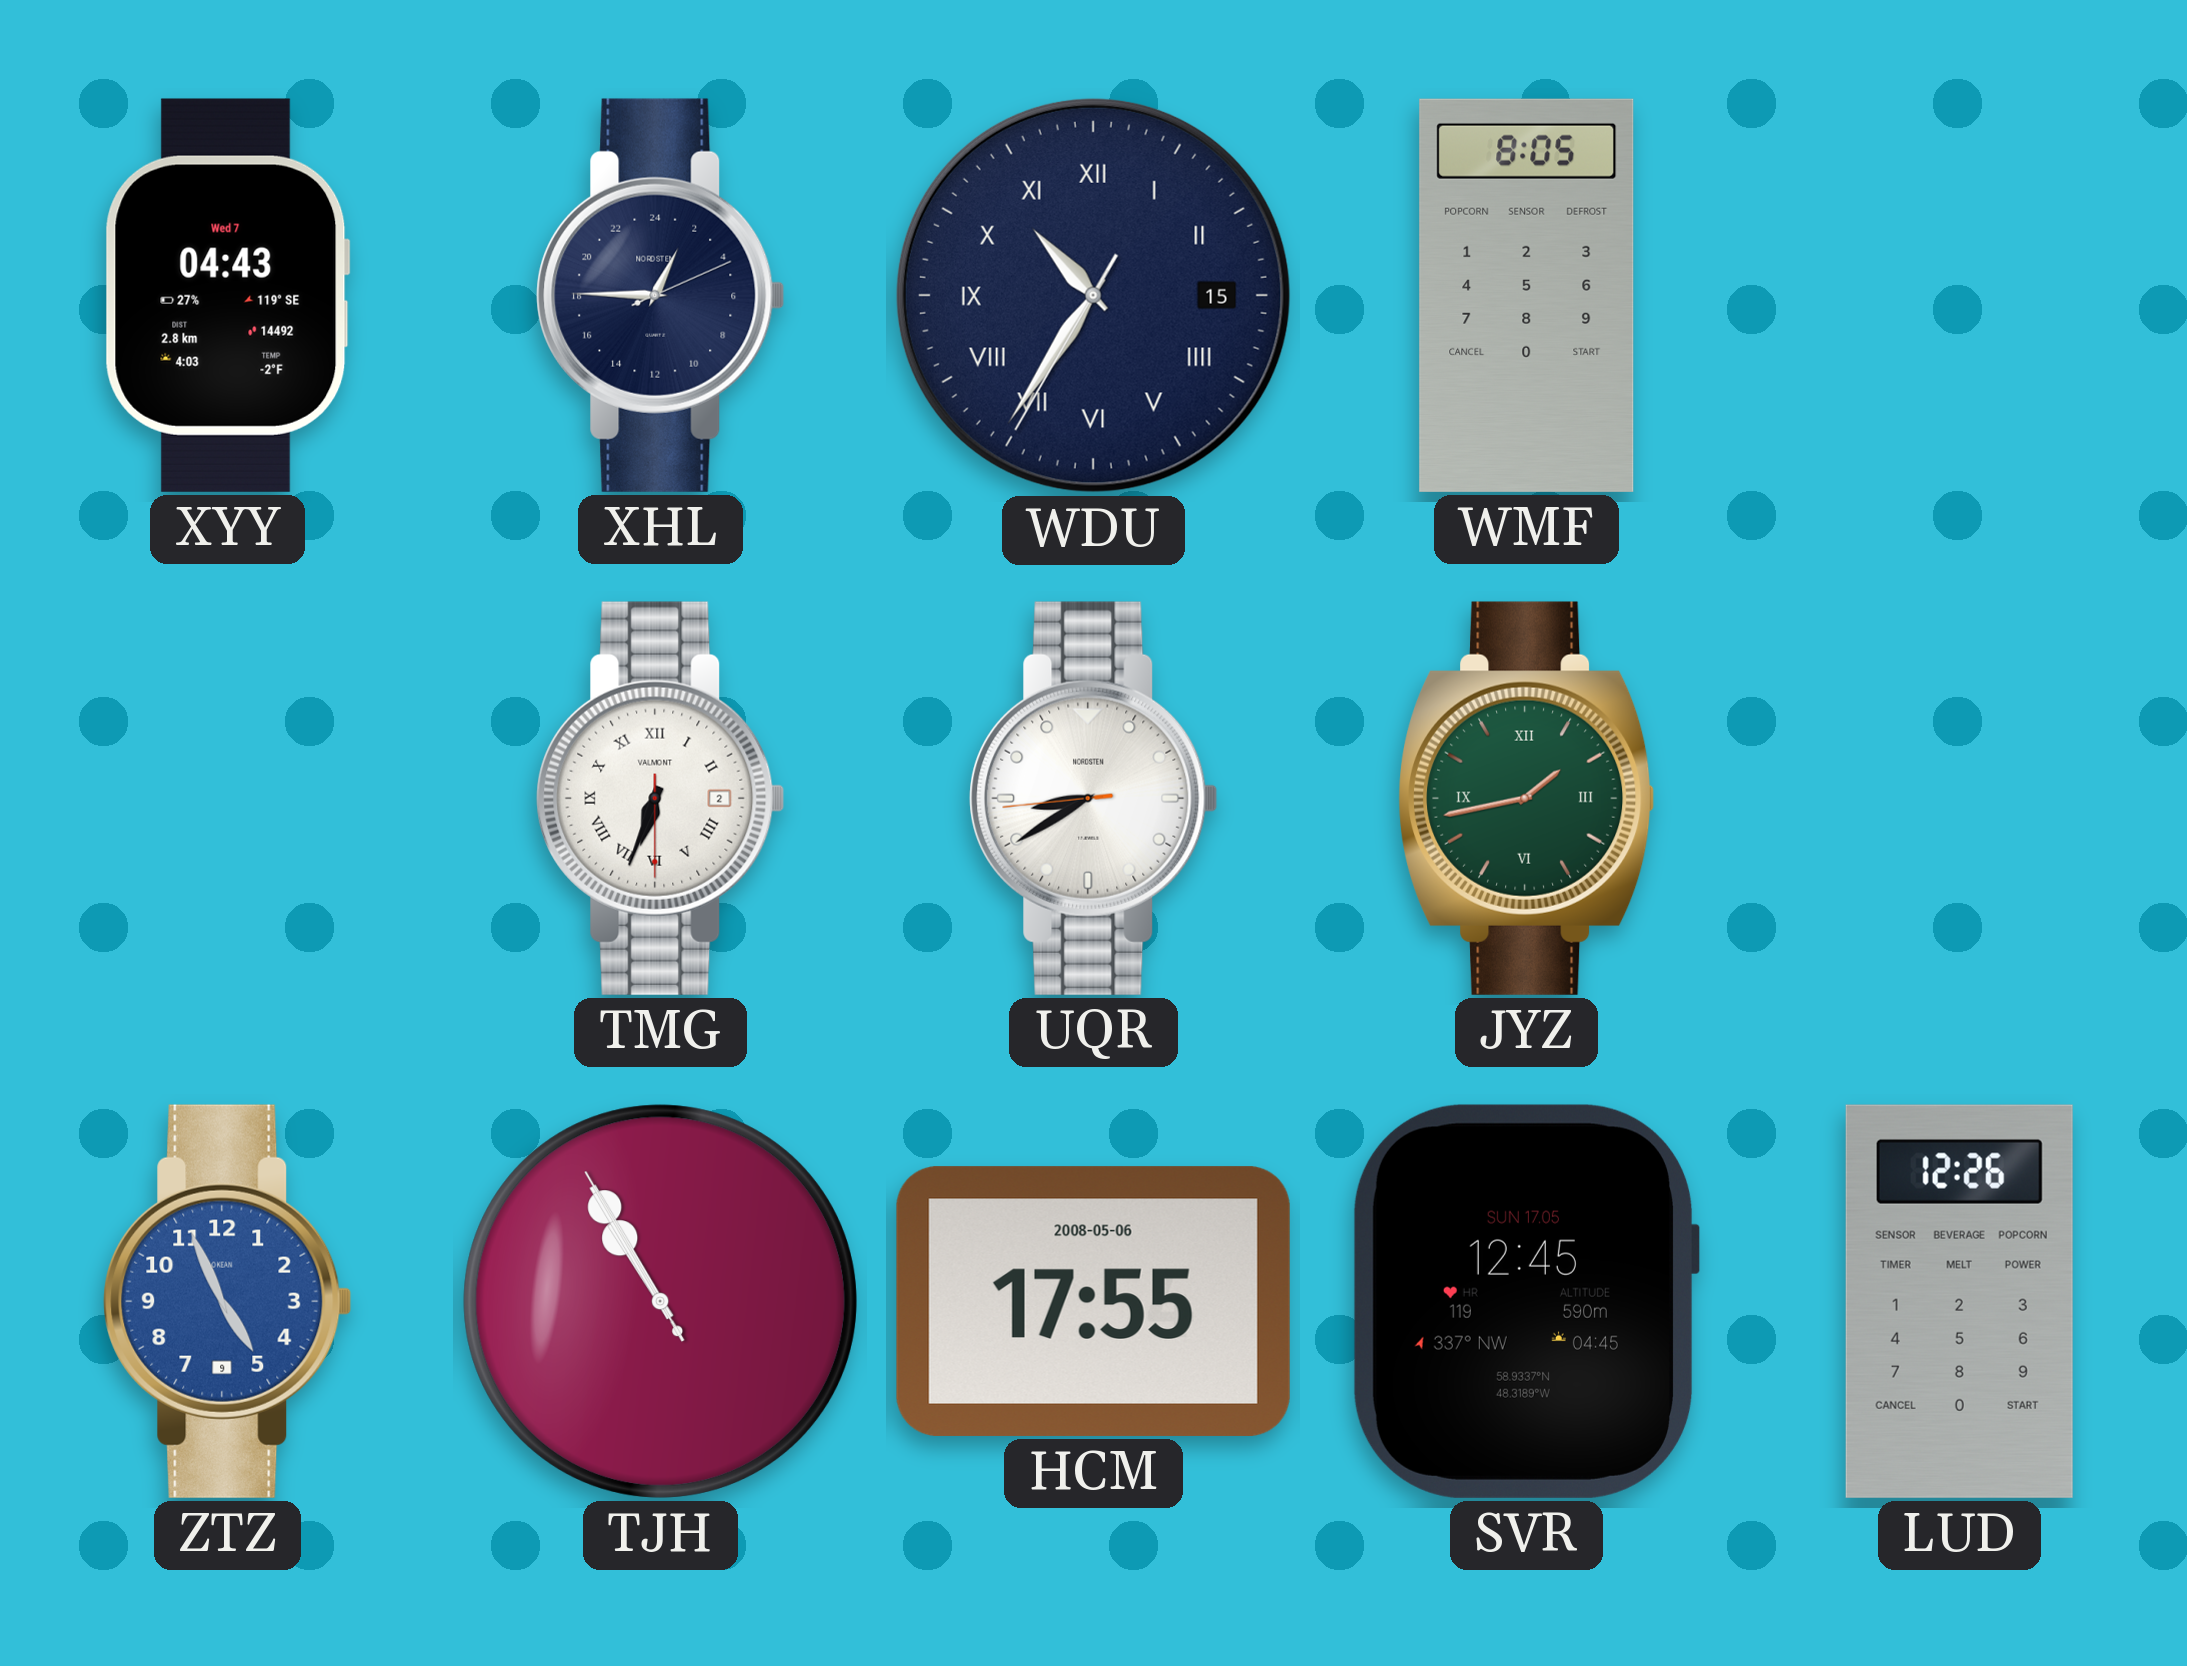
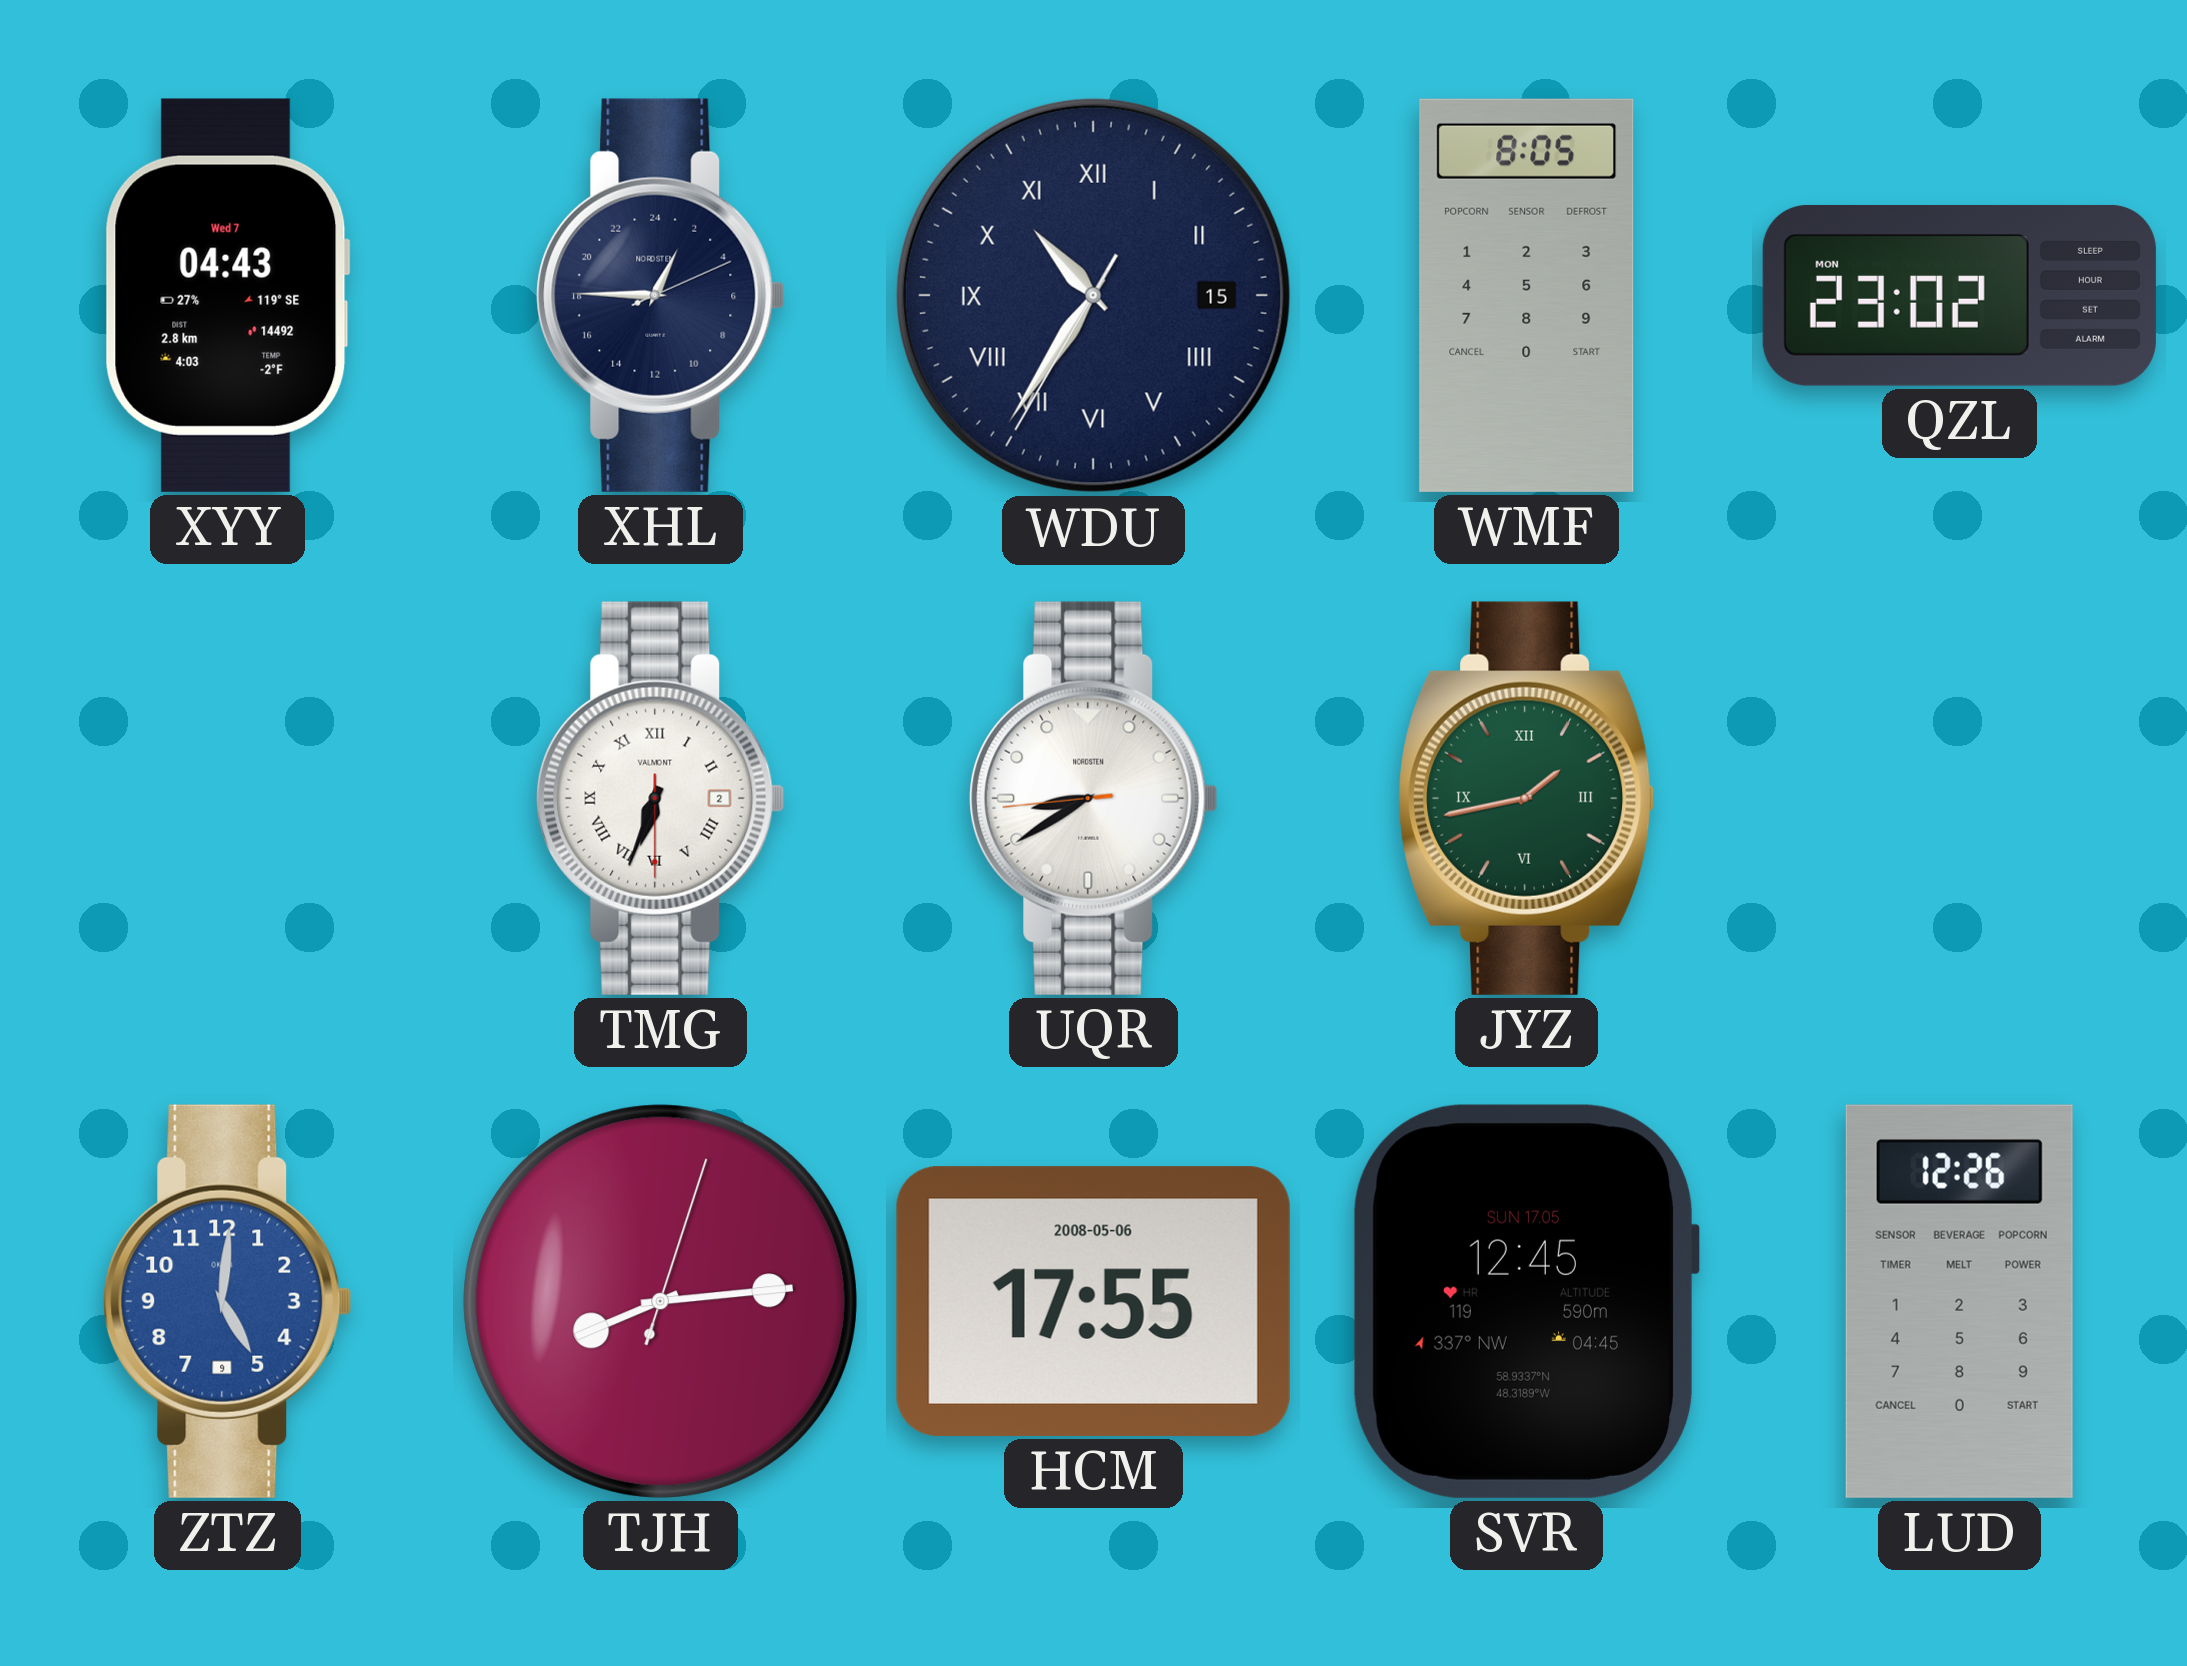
QZL: none -> 23:02 (1959, 295)
ZTZ: 4:56 -> 5:01 (228, 1301)
TJH: 10:54 -> 8:14 (660, 1301)
